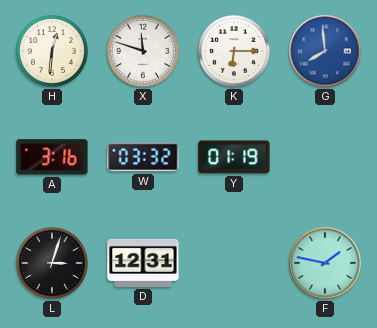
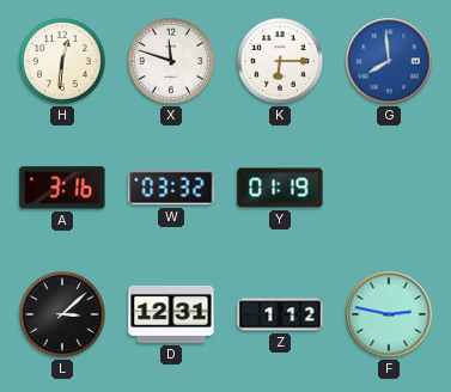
L: 3:03 -> 3:08 (63, 316)
Z: none -> 1:12 (280, 314)
F: 1:47 -> 2:47 (389, 314)
